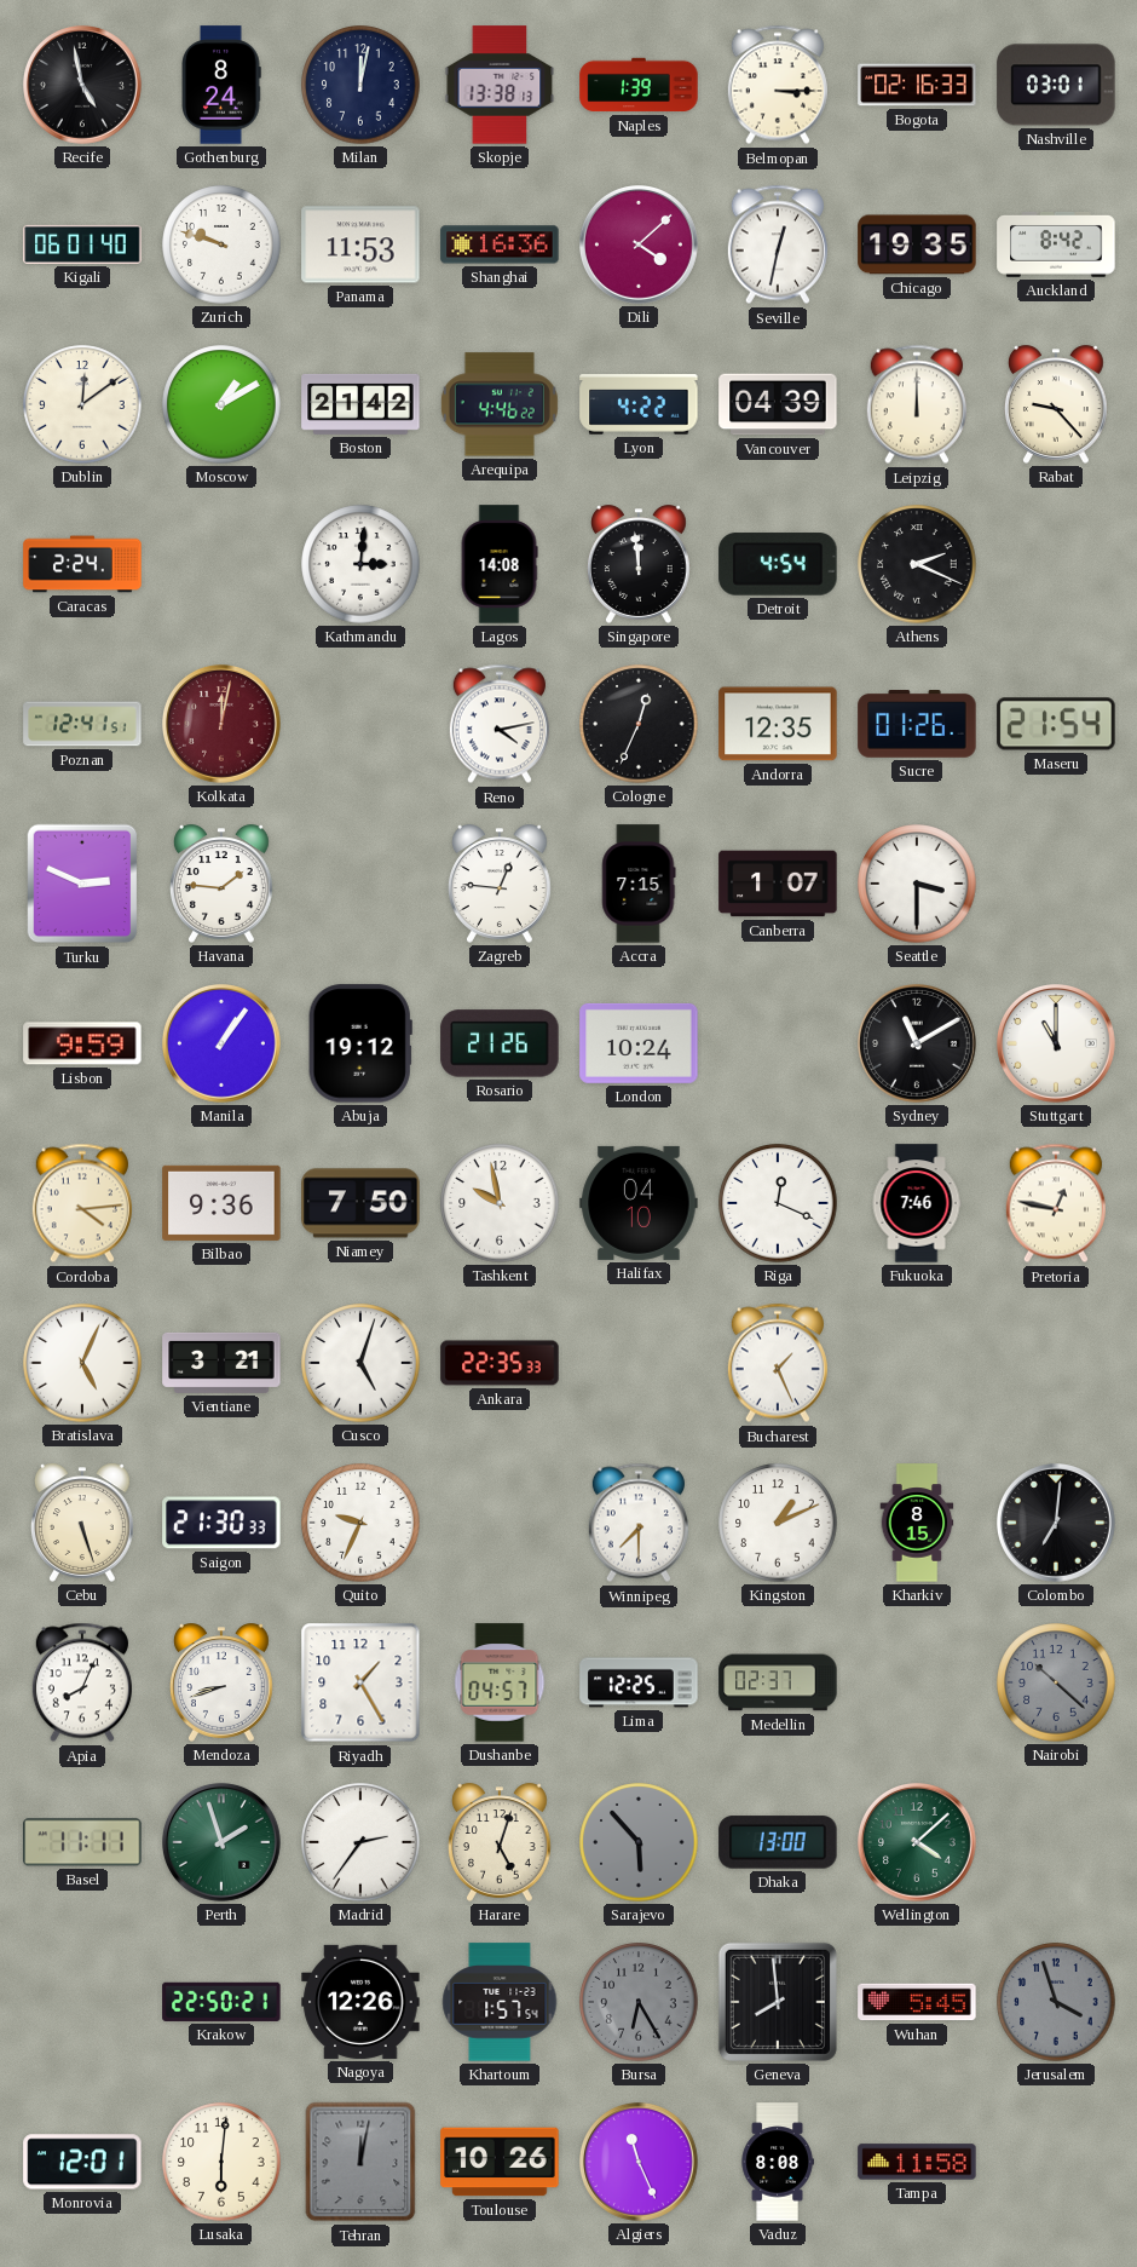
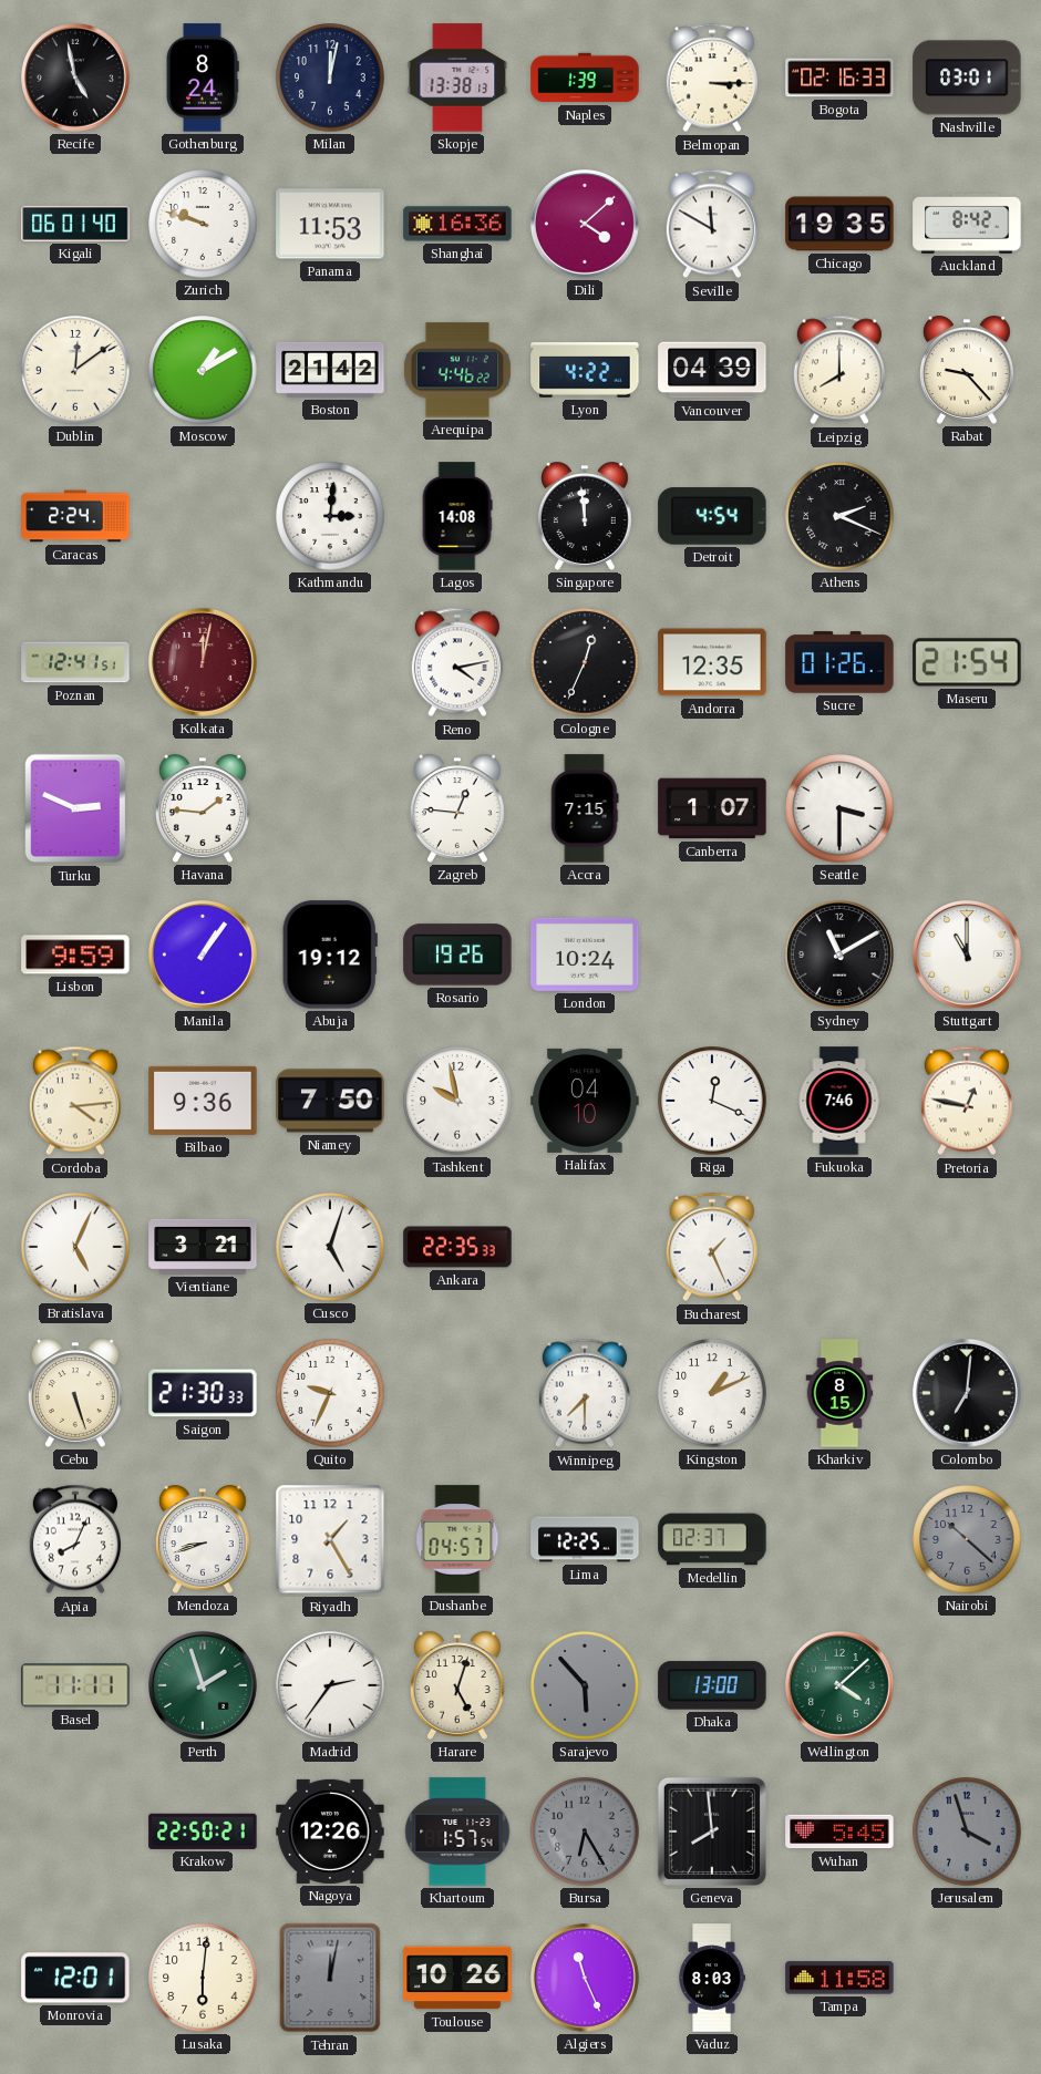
Seville: 12:32 -> 11:50 (712, 224)
Leipzig: 12:00 -> 8:00 (839, 370)
Rosario: 21:26 -> 19:26 (457, 955)
Vaduz: 8:08 -> 8:03 (712, 1978)
